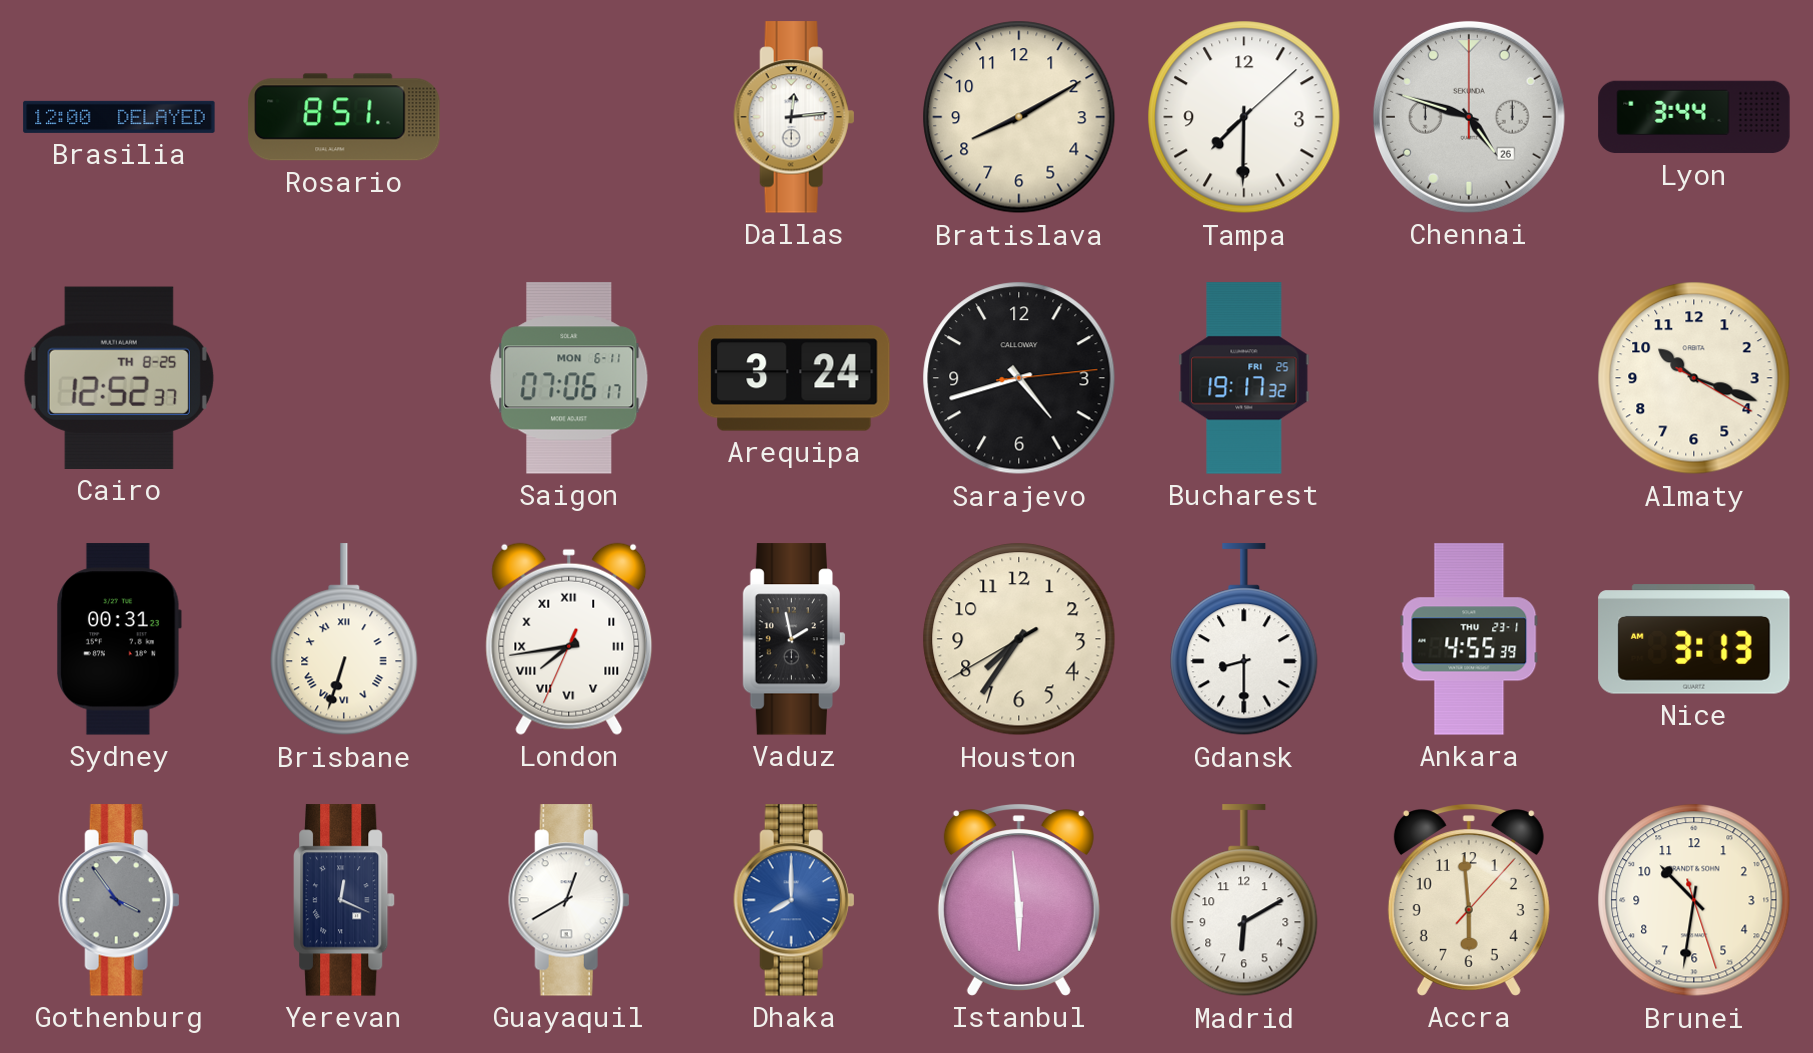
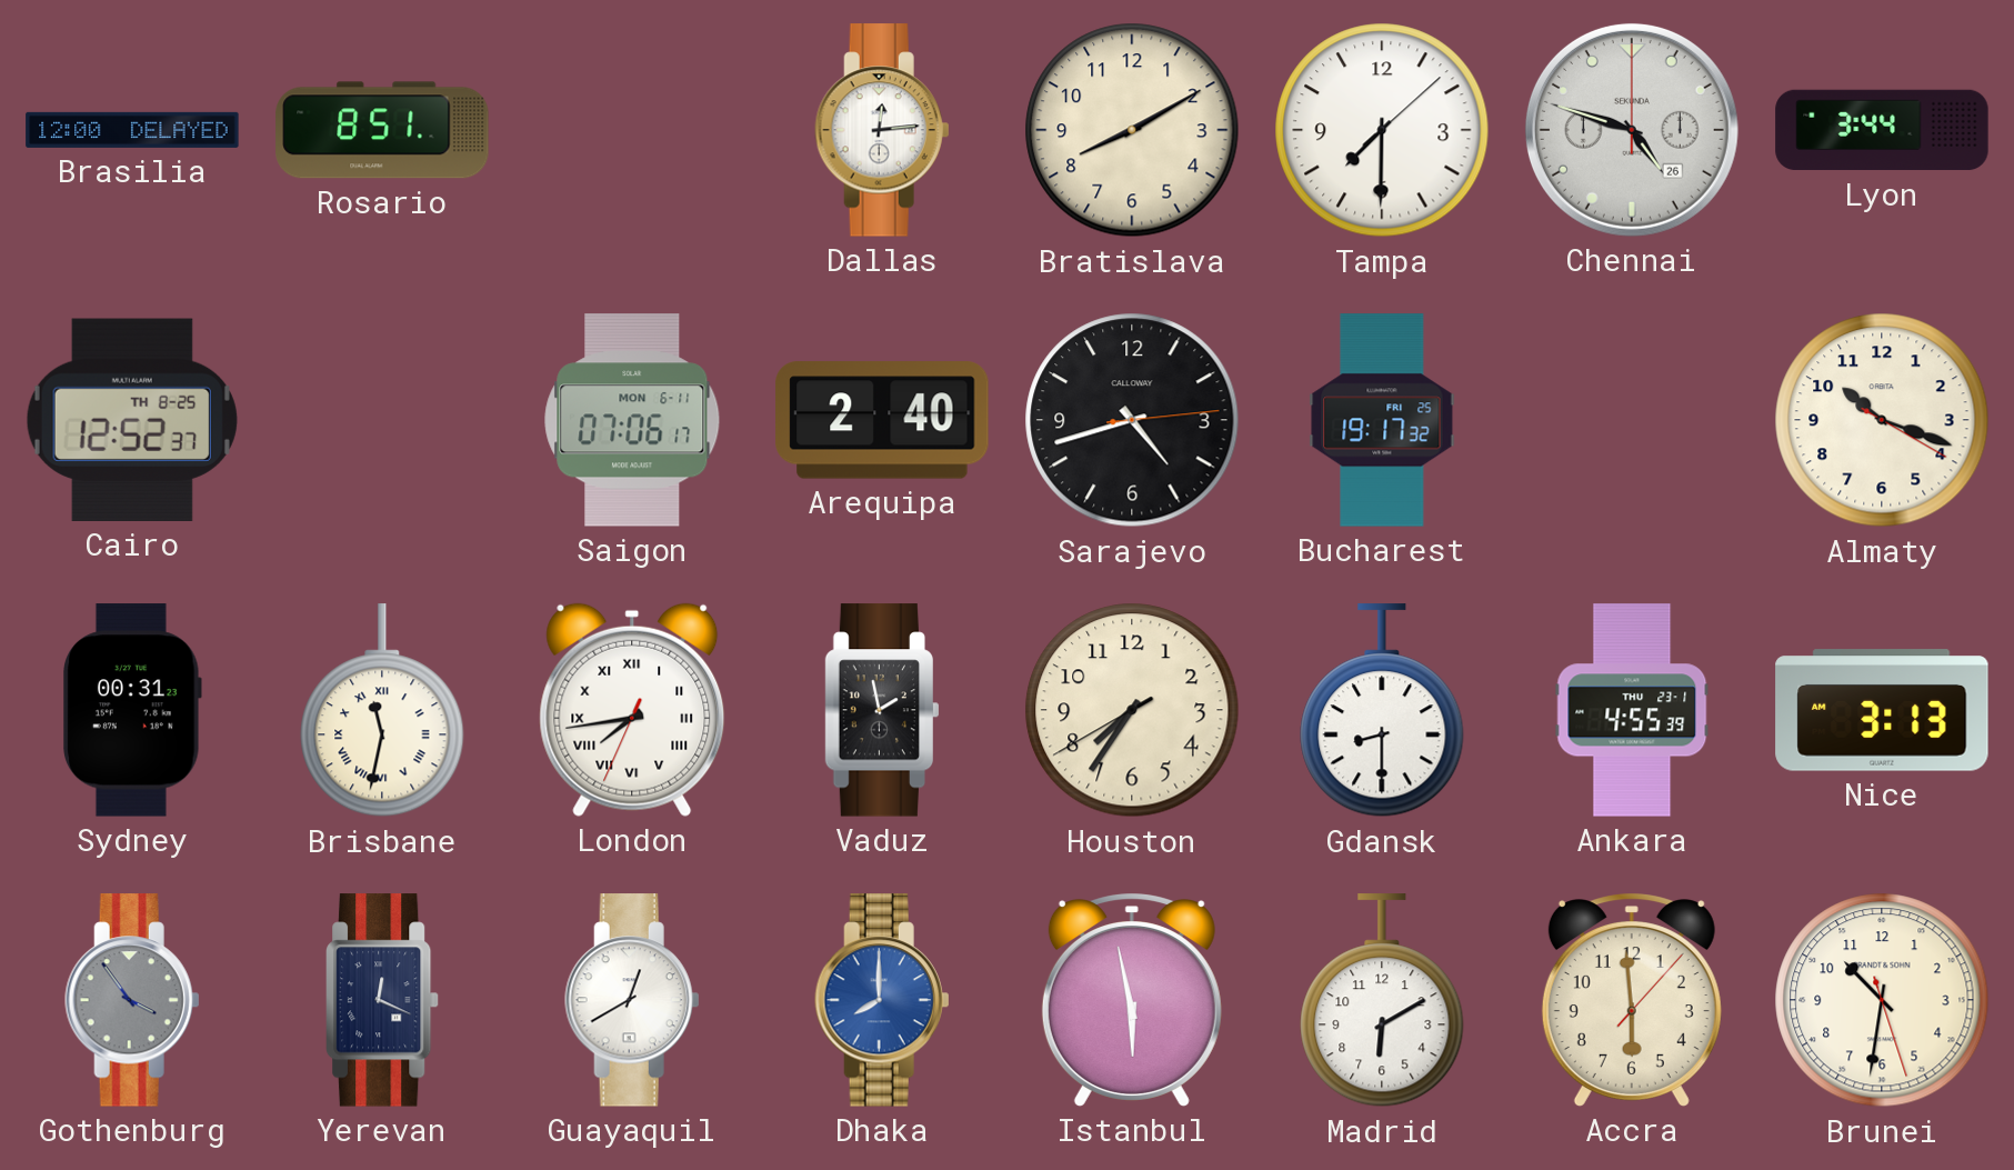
Arequipa: 3:24 -> 2:40 (882, 420)
Brisbane: 6:33 -> 11:32 (382, 711)
Istanbul: 5:59 -> 5:58 (1132, 1000)
